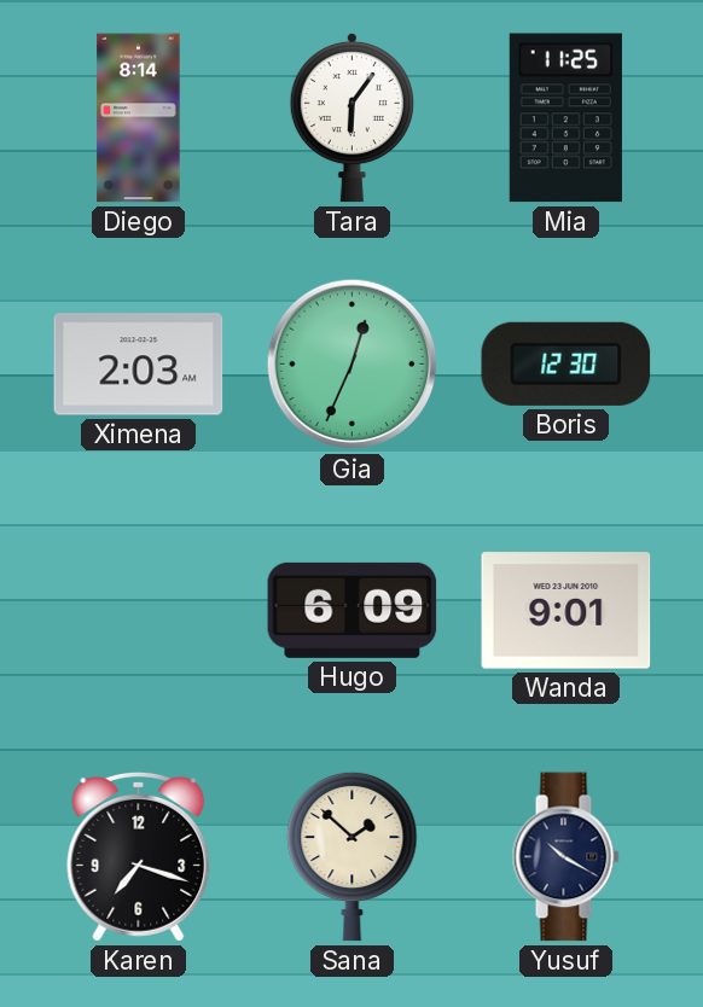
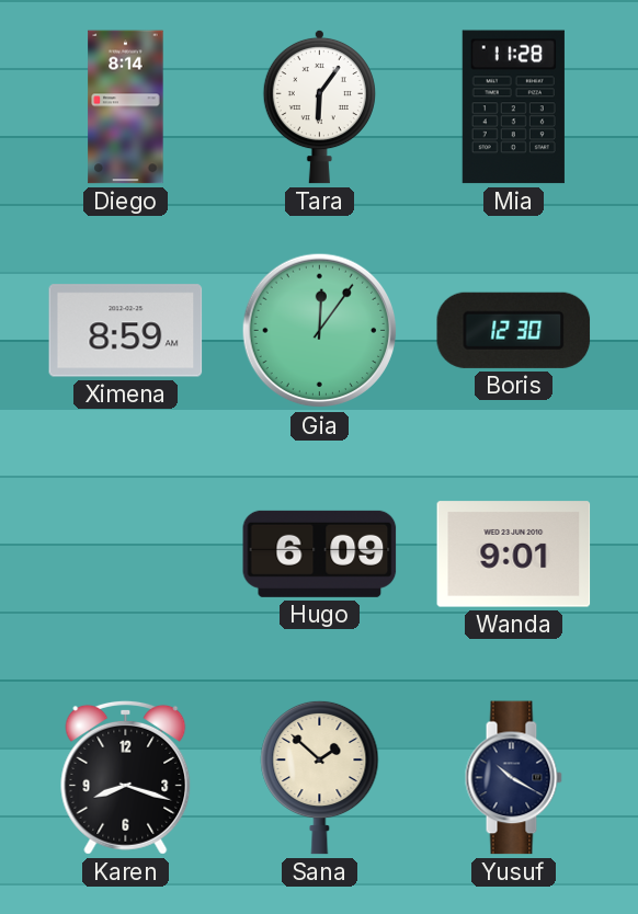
Mia: 11:25 -> 11:28 (513, 107)
Ximena: 2:03 -> 8:59 (126, 331)
Gia: 12:34 -> 12:06 (320, 331)
Karen: 7:18 -> 8:18 (126, 777)
